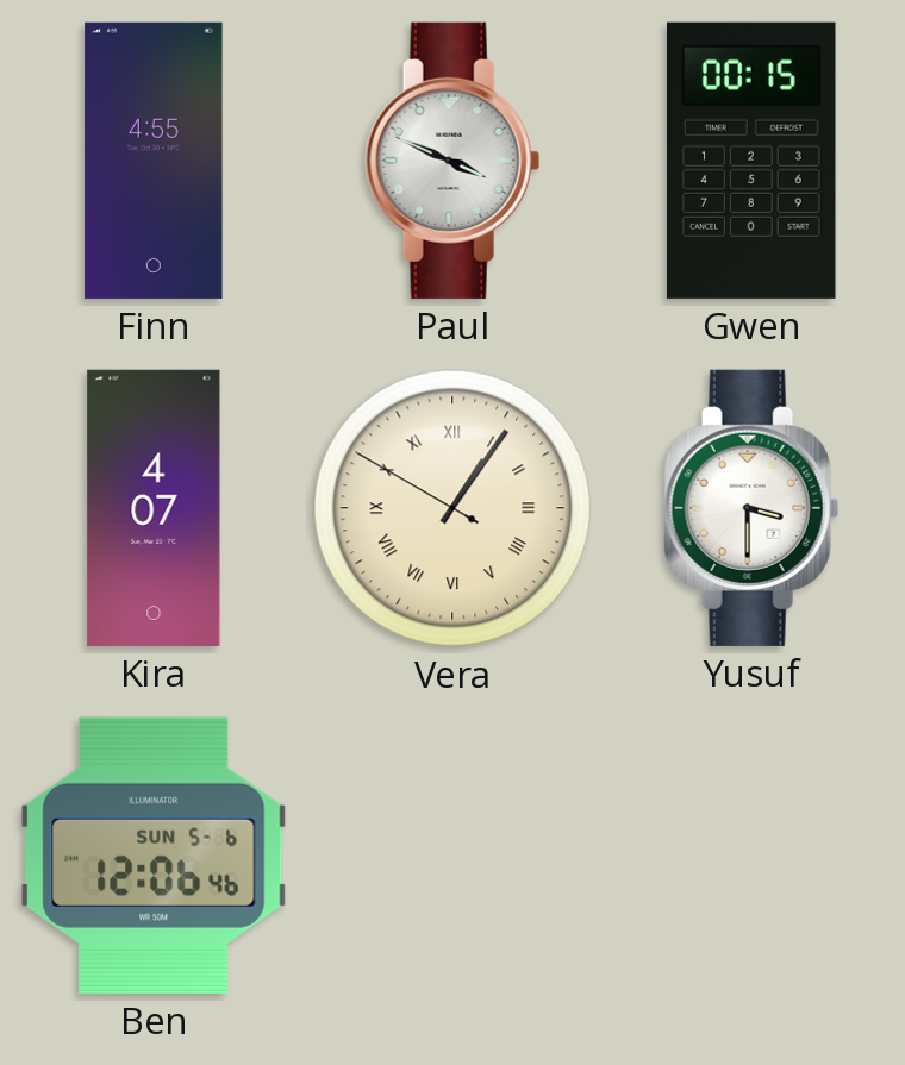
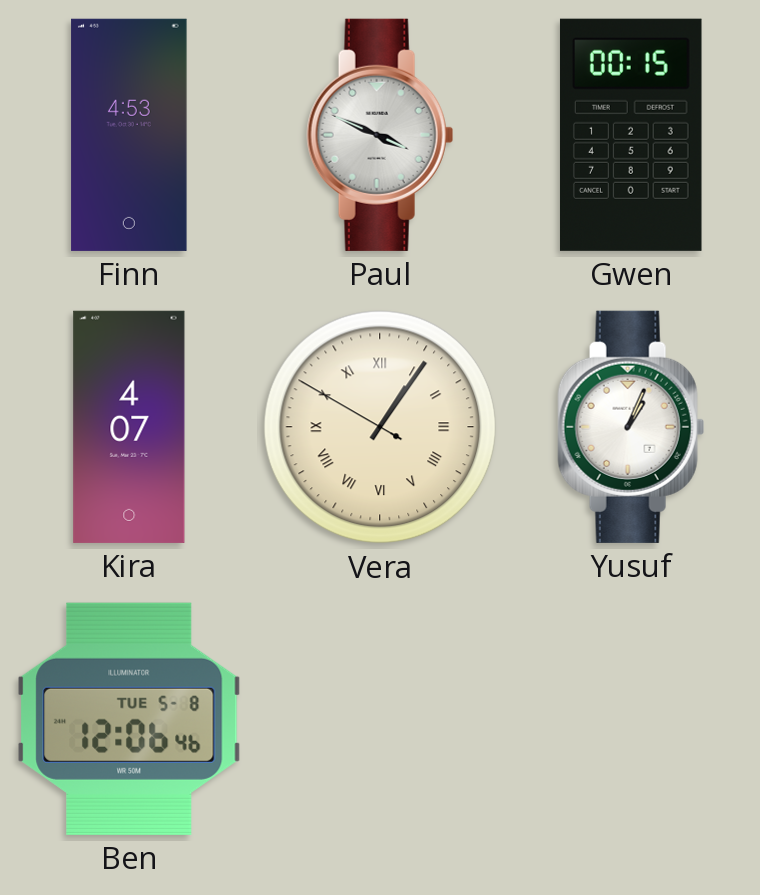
Finn: 4:55 -> 4:53 (129, 135)
Yusuf: 3:30 -> 1:04 (631, 427)
Ben date: SUN 5-6 -> TUE 5-8 (129, 719)
